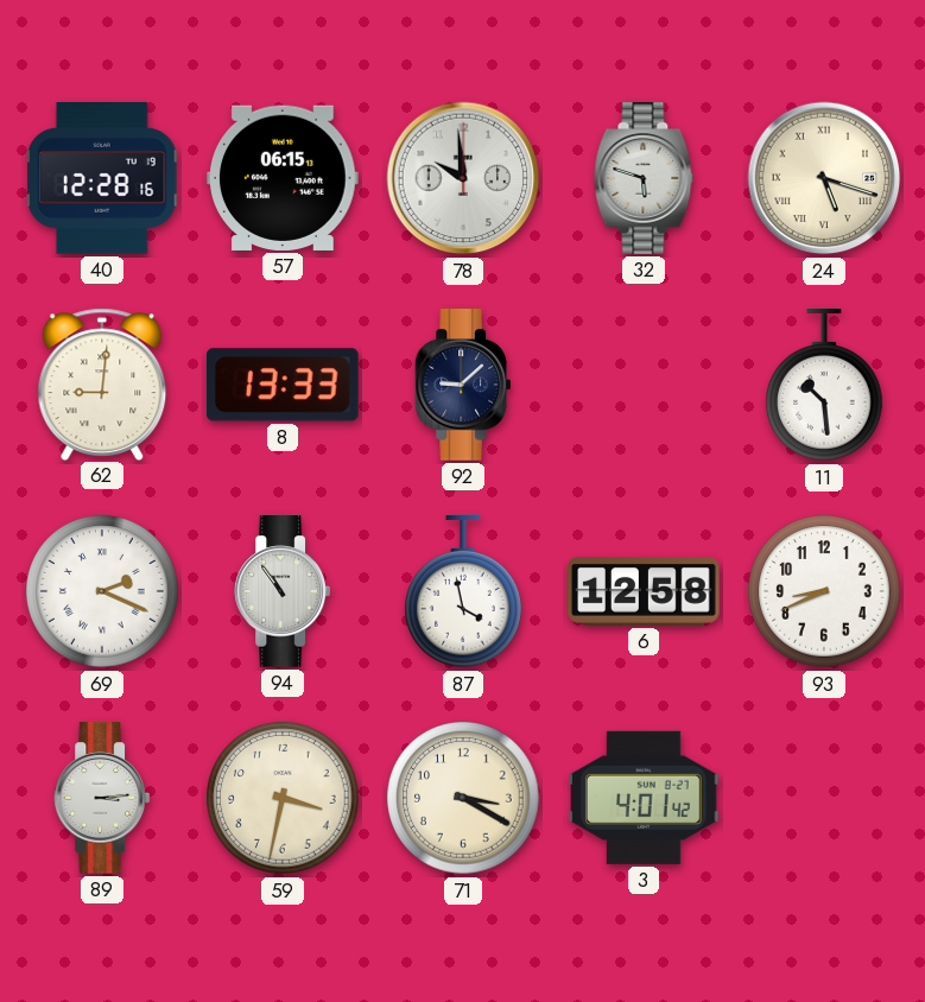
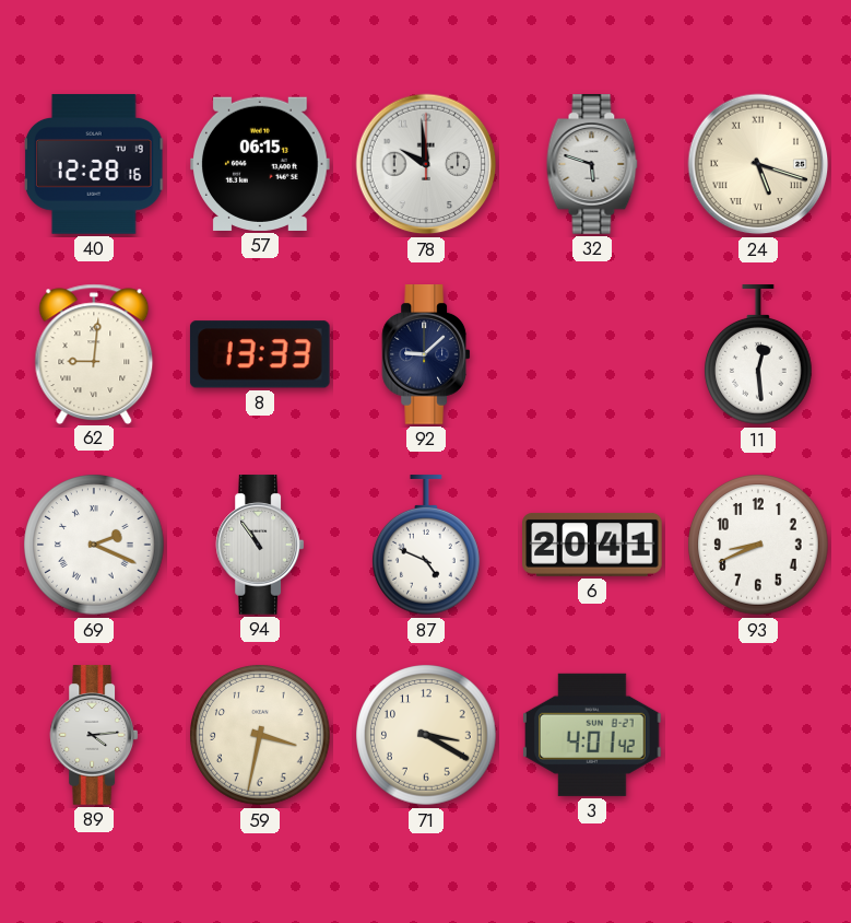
11: 10:29 -> 12:29 (759, 355)
87: 3:58 -> 4:49 (427, 546)
6: 12:58 -> 20:41 (592, 545)
89: 3:14 -> 4:14 (94, 735)
